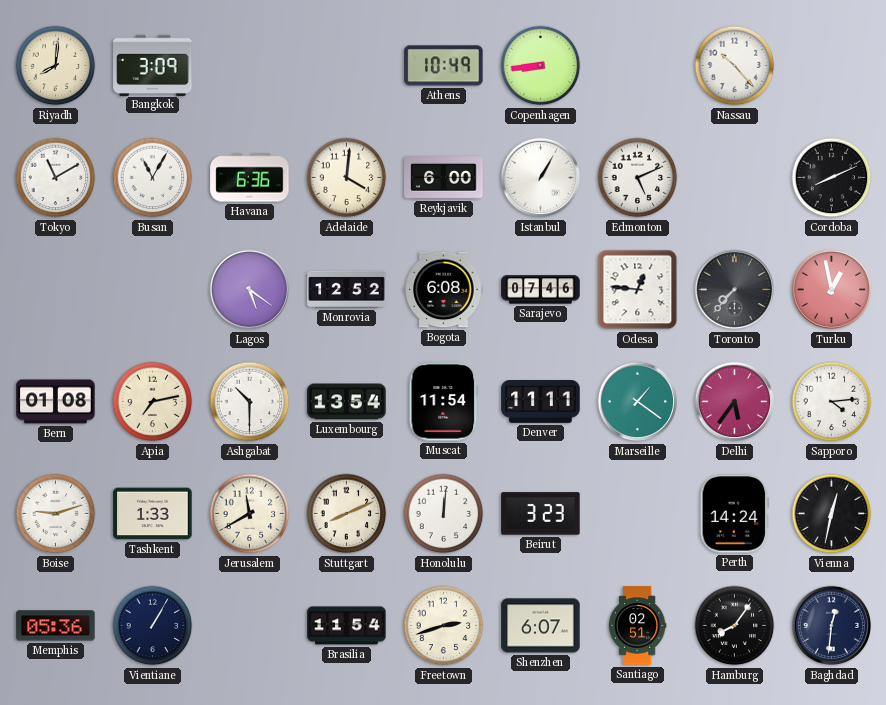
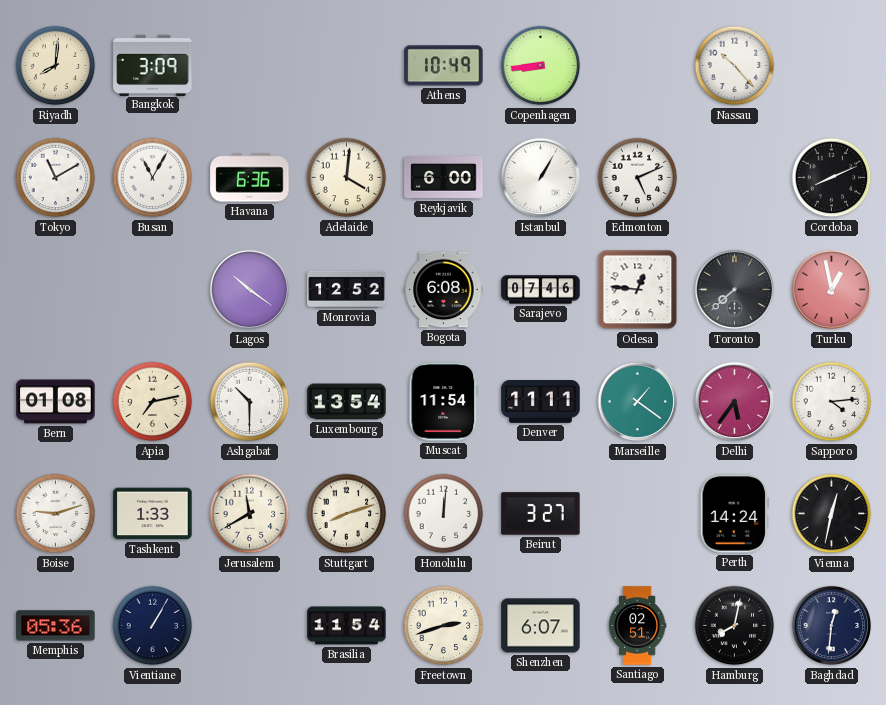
Lagos: 5:21 -> 10:21 (250, 290)
Toronto: 7:37 -> 7:38 (735, 290)
Stuttgart: 8:11 -> 8:12 (347, 514)
Beirut: 3:23 -> 3:27 (541, 514)
Hamburg: 8:06 -> 8:02 (735, 626)
